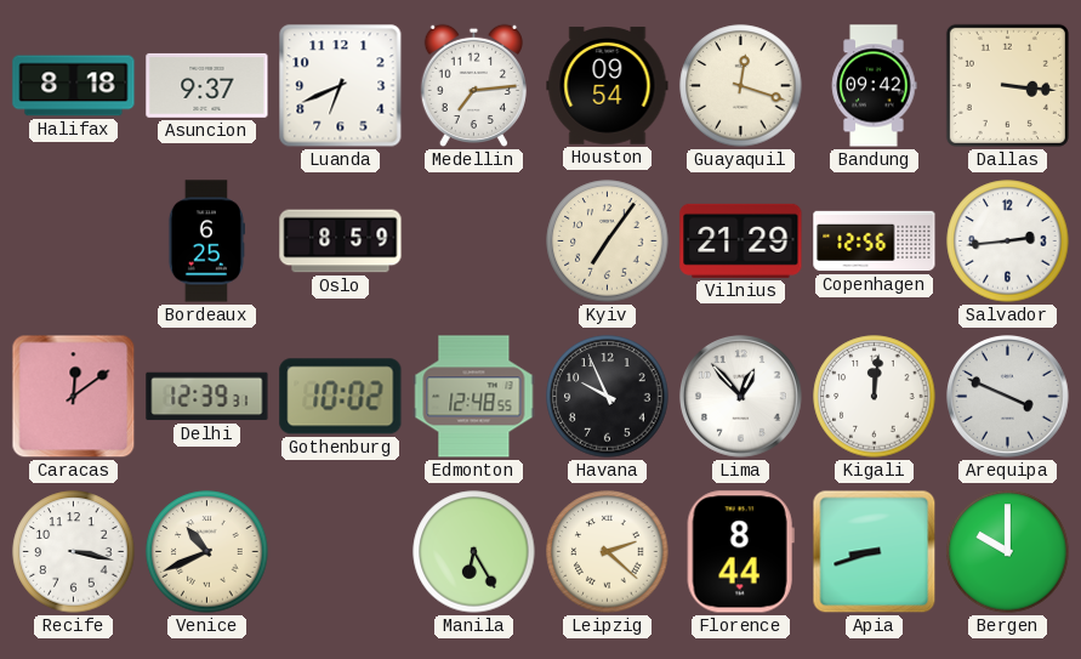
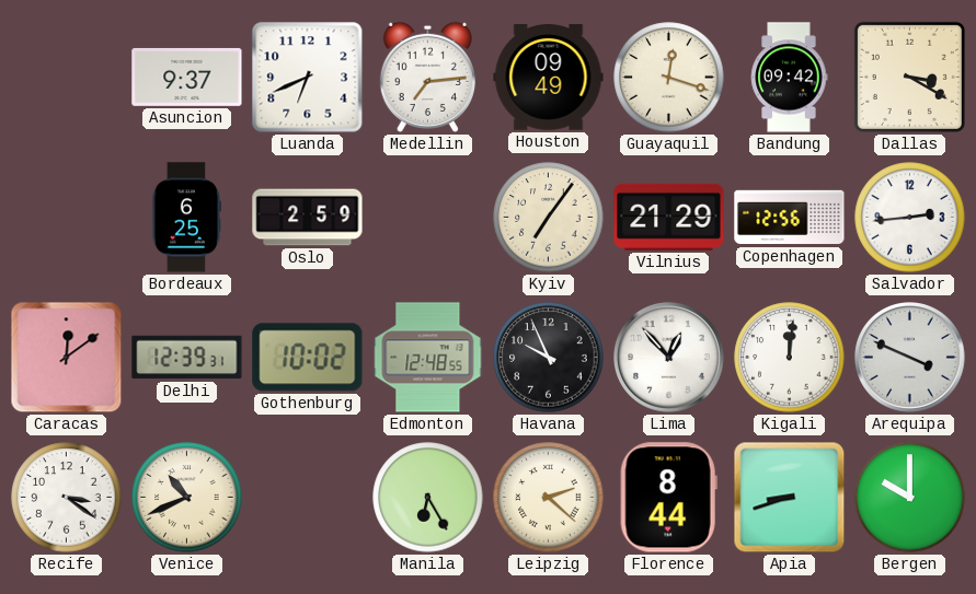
Halifax: 8:18 -> none (74, 86)
Houston: 09:54 -> 09:49 (549, 78)
Dallas: 3:16 -> 3:20 (909, 77)
Oslo: 8:59 -> 2:59 (308, 218)
Recife: 3:17 -> 3:21 (67, 498)
